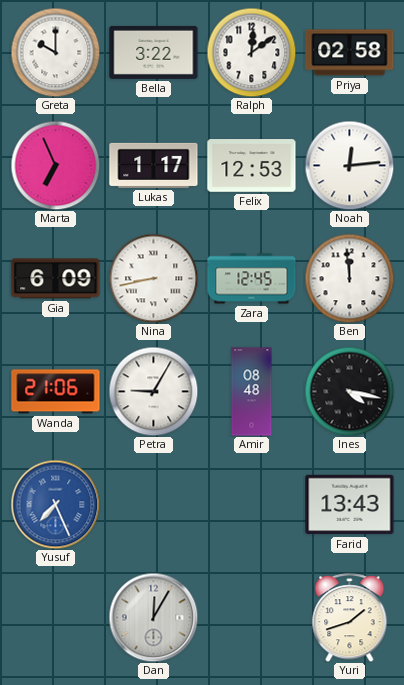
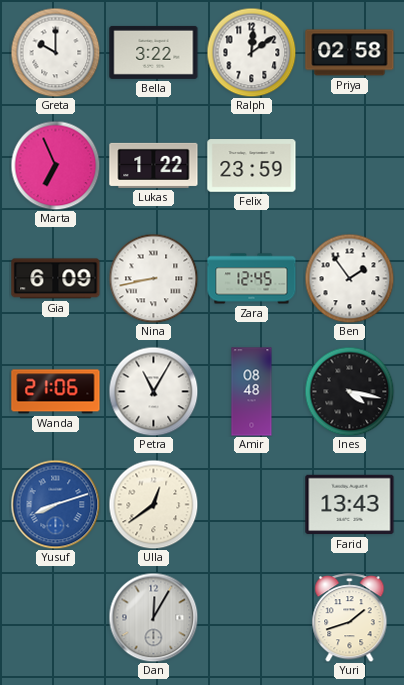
Lukas: 1:17 -> 1:22 (154, 165)
Felix: 12:53 -> 23:59 (252, 166)
Noah: 12:14 -> none (349, 165)
Ben: 11:59 -> 1:54 (349, 278)
Petra: 9:05 -> 11:05 (153, 391)
Yusuf: 7:26 -> 8:12 (55, 504)
Ulla: none -> 12:39 (153, 504)
